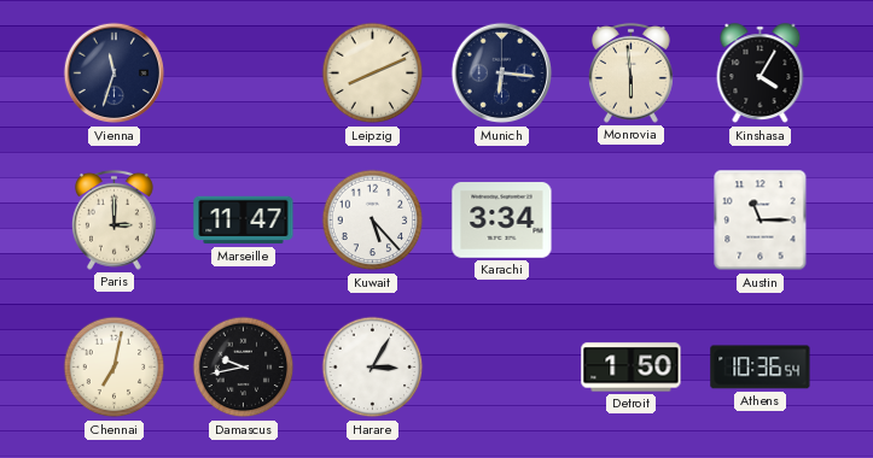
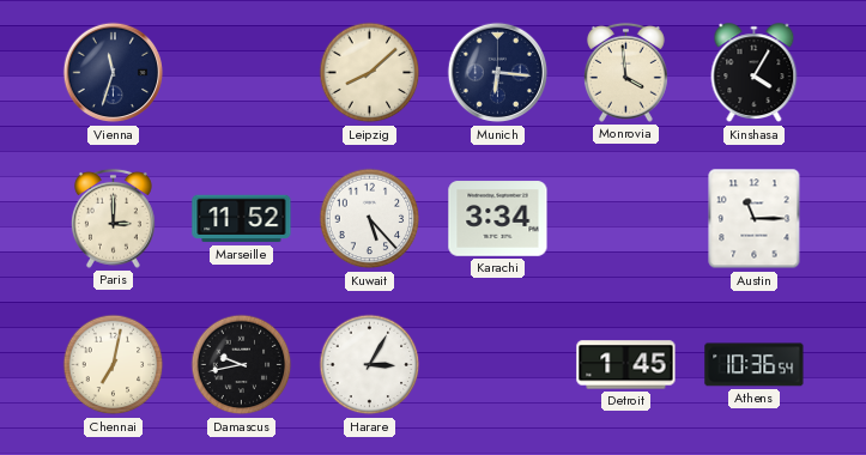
Leipzig: 8:11 -> 8:08 (370, 73)
Monrovia: 5:59 -> 3:59 (625, 72)
Marseille: 11:47 -> 11:52 (242, 219)
Detroit: 1:50 -> 1:45 (626, 365)
